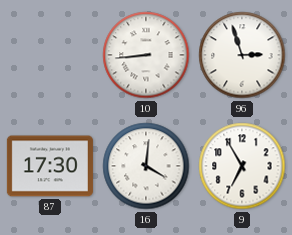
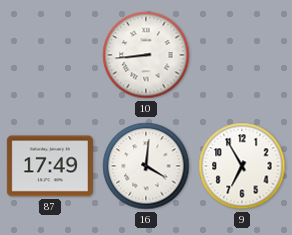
96: 2:57 -> none (242, 55)
87: 17:30 -> 17:49 (50, 166)
